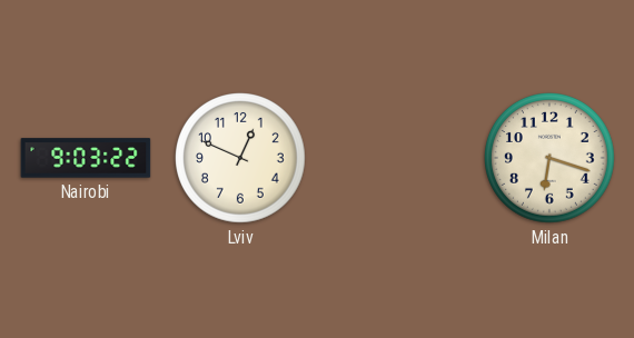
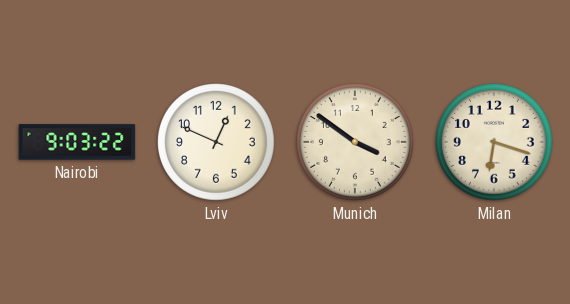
Munich: none -> 3:51 (356, 143)
